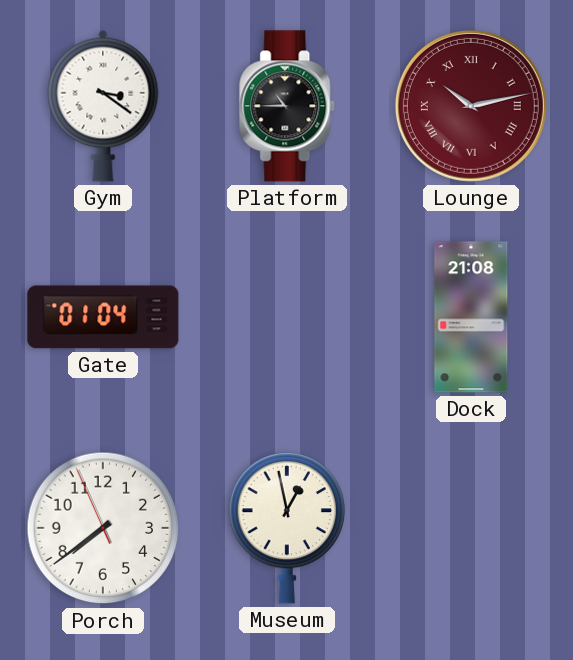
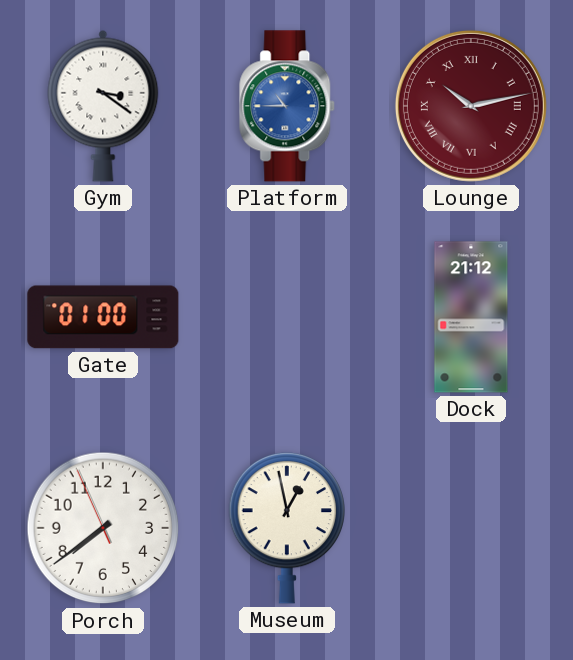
Platform dial: black -> blue (288, 106)
Gate: 01:04 -> 01:00 (103, 317)
Dock: 21:08 -> 21:12 (471, 317)
